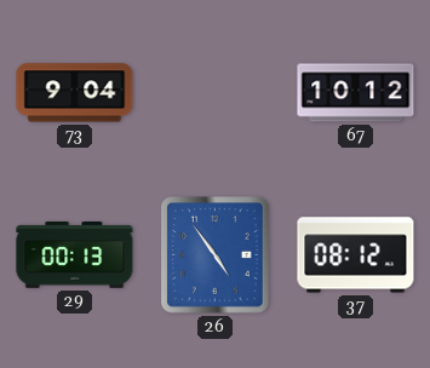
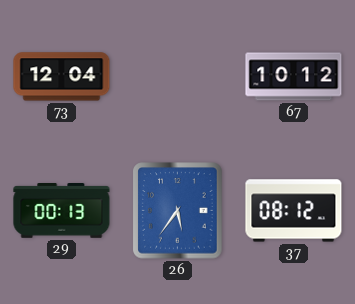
73: 9:04 -> 12:04 (62, 77)
26: 4:54 -> 5:36 (178, 211)
